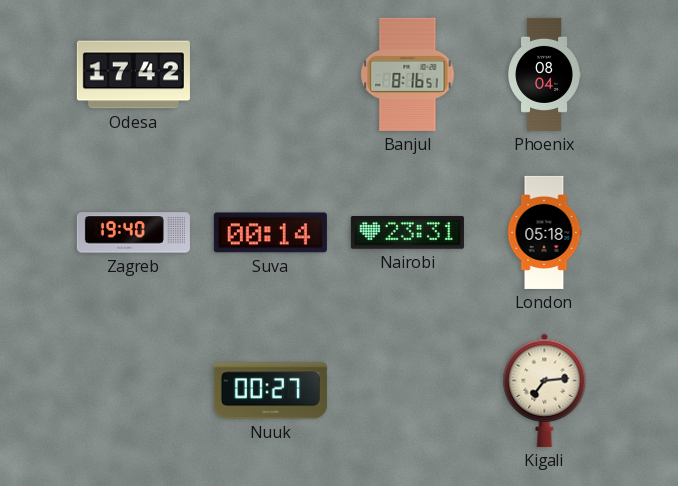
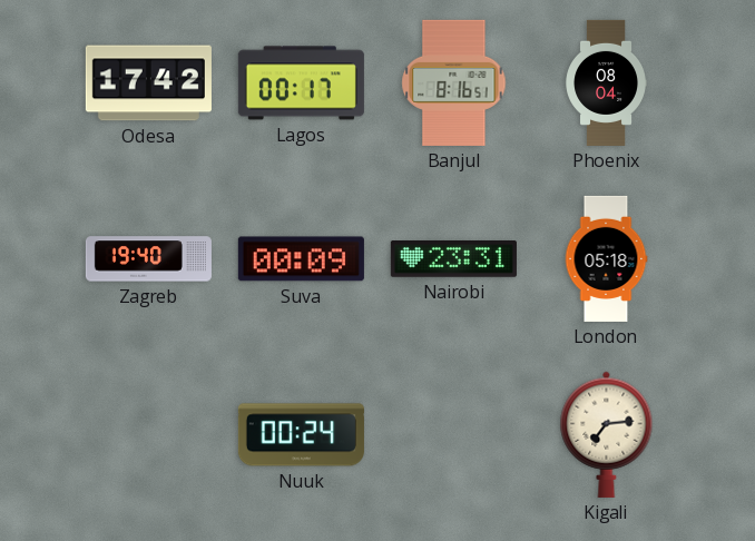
Lagos: none -> 00:17 (301, 83)
Suva: 00:14 -> 00:09 (301, 259)
Nuuk: 00:27 -> 00:24 (301, 435)
